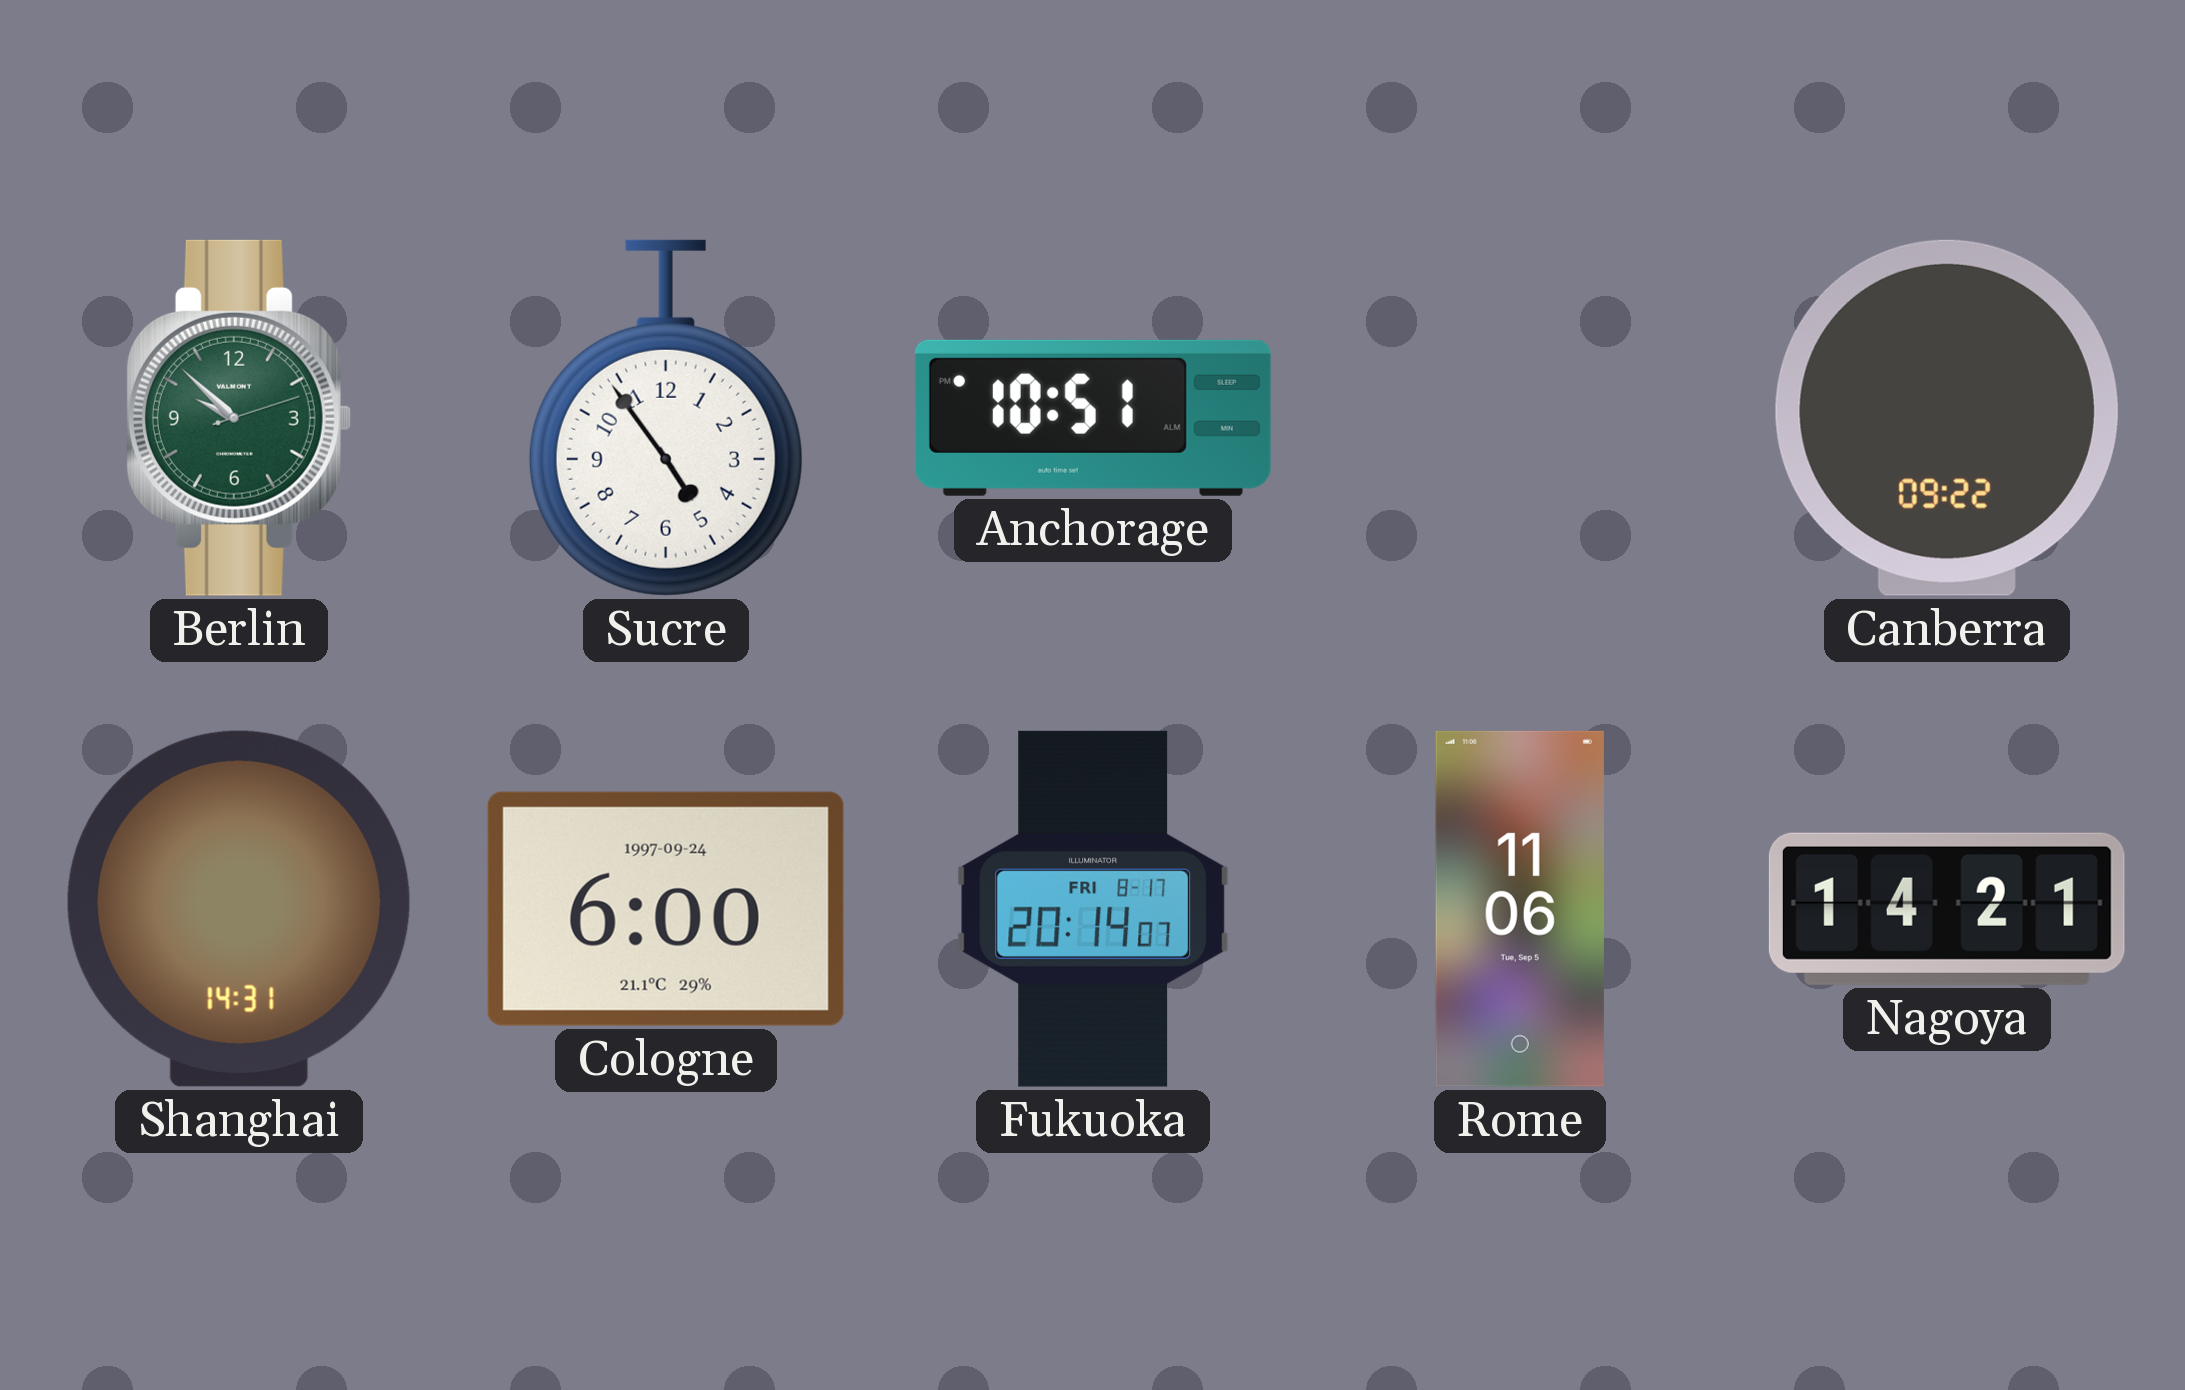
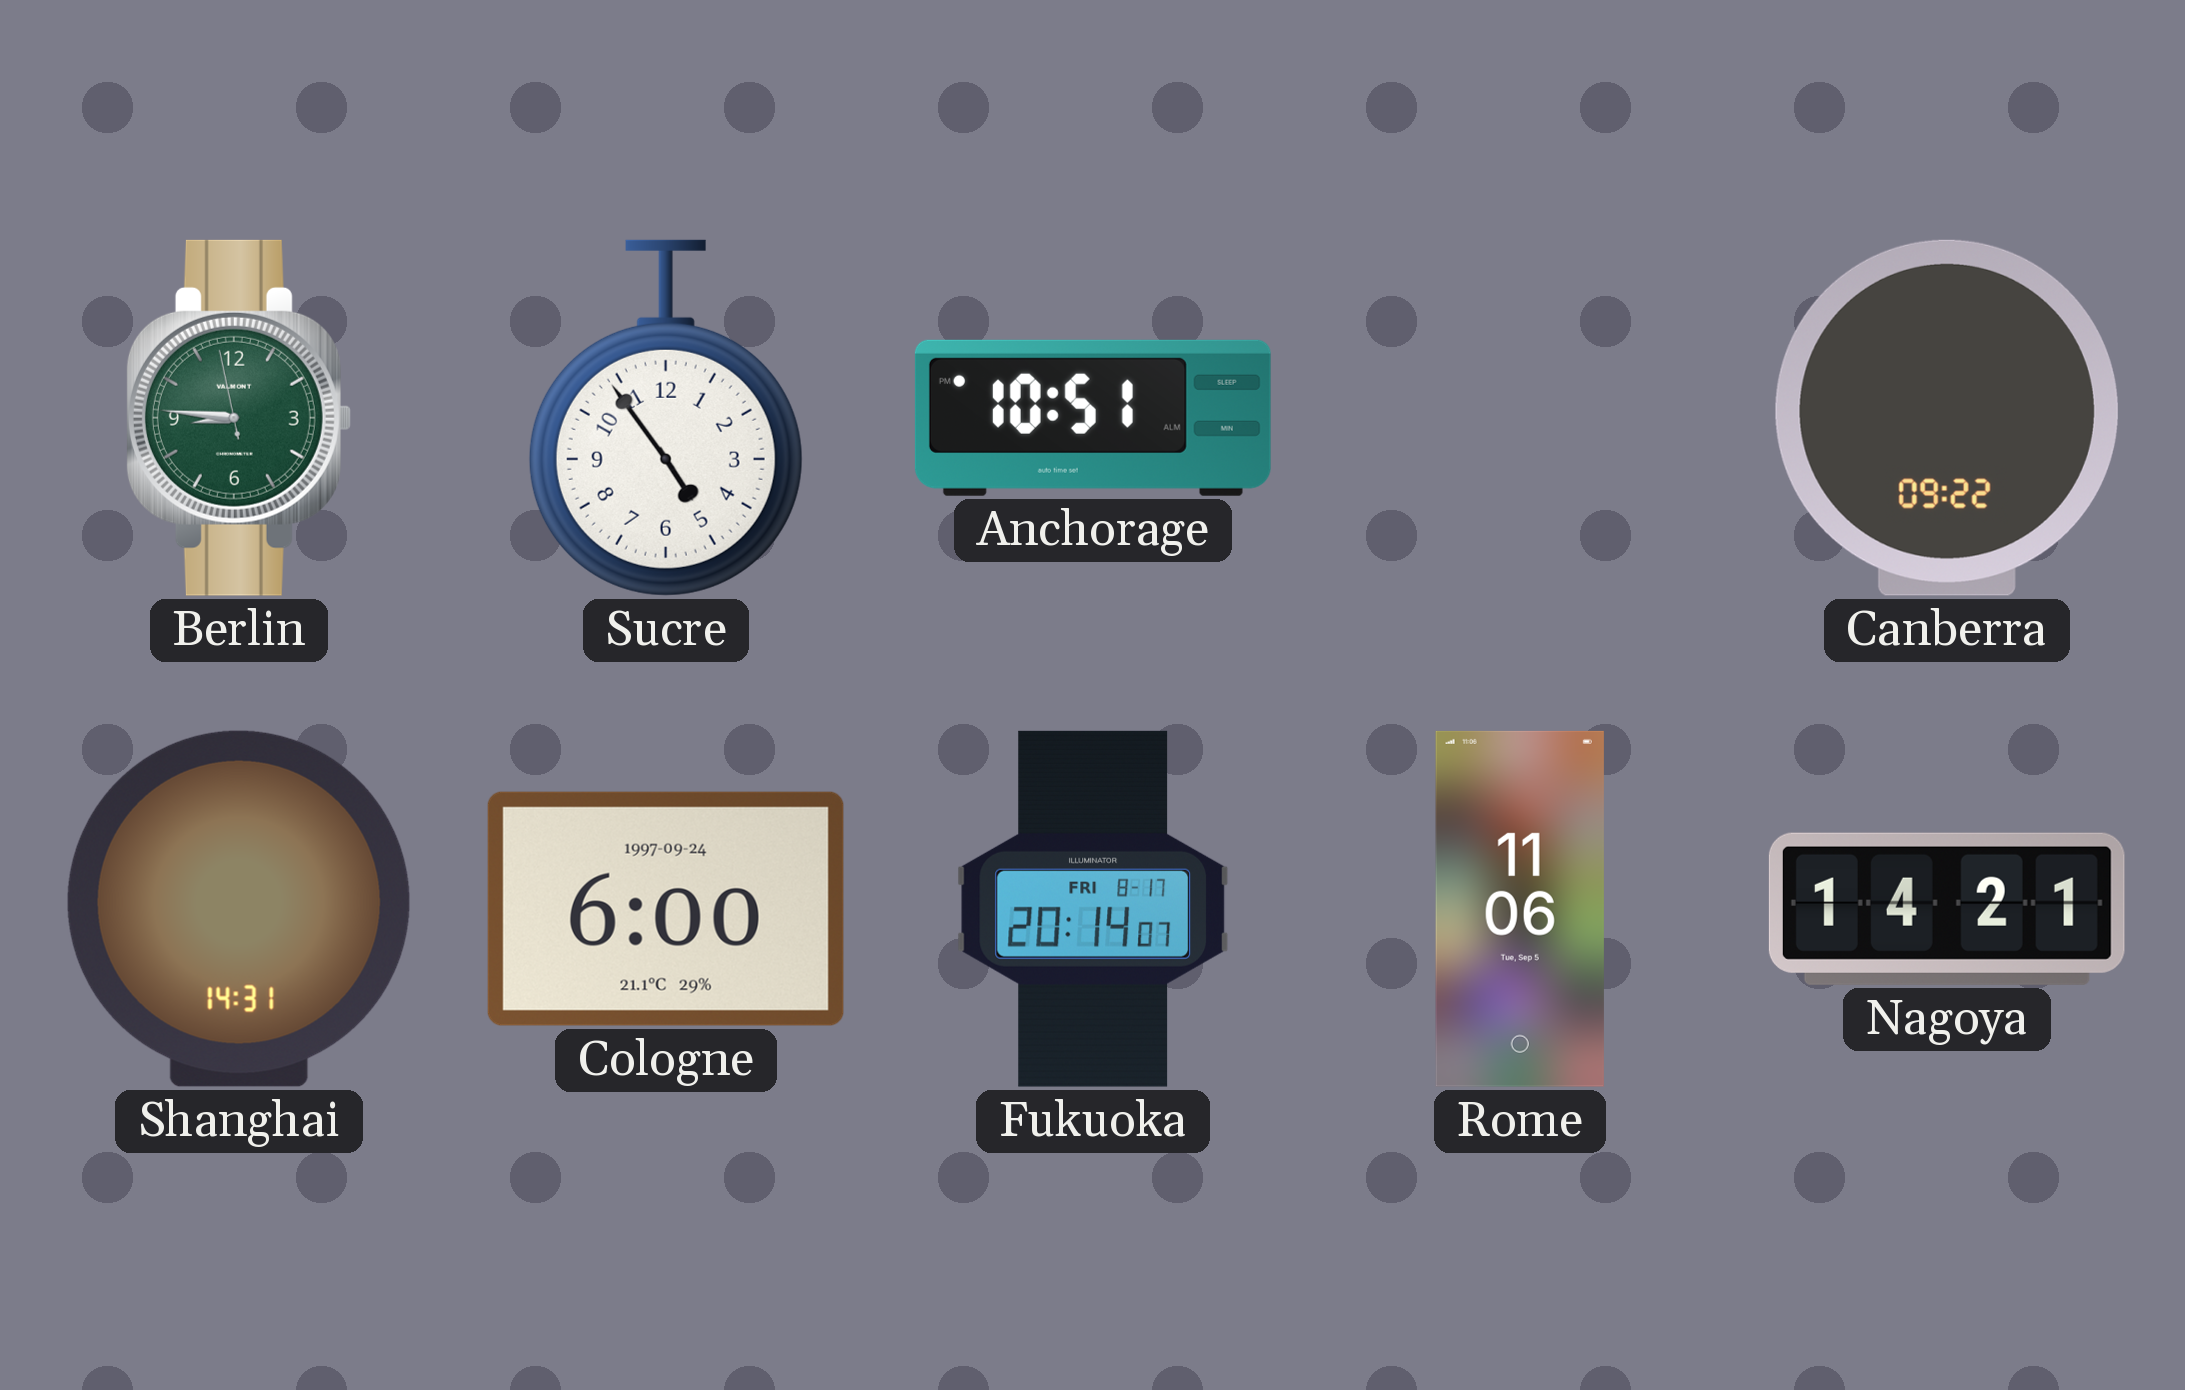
Berlin: 9:52 -> 8:45 (238, 418)
